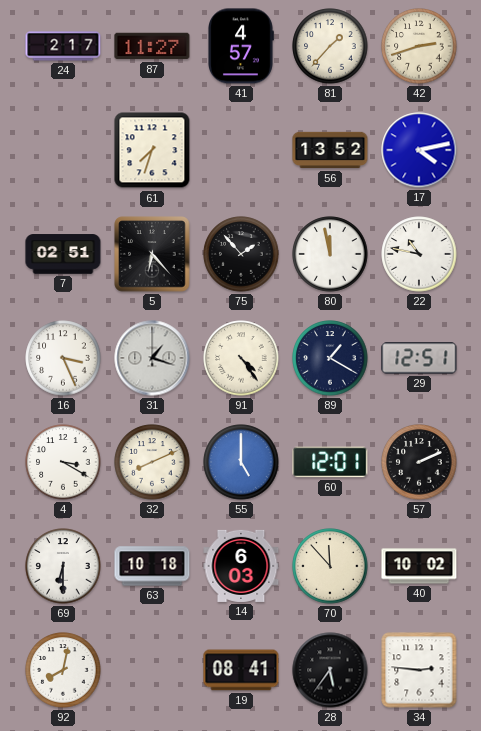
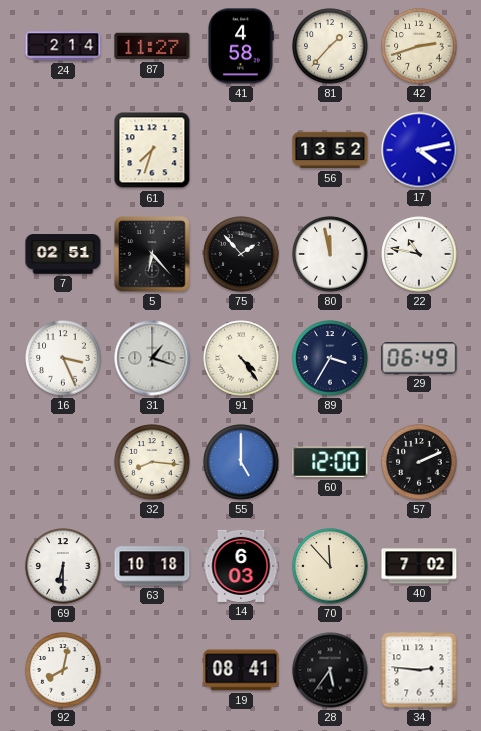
24: 2:17 -> 2:14 (63, 46)
41: 4:57 -> 4:58 (241, 46)
89: 1:20 -> 3:35 (330, 358)
29: 12:51 -> 06:49 (419, 358)
4: 3:20 -> none (63, 462)
32: 8:11 -> 8:16 (152, 462)
60: 12:01 -> 12:00 (330, 462)
40: 10:02 -> 7:02 (419, 566)
